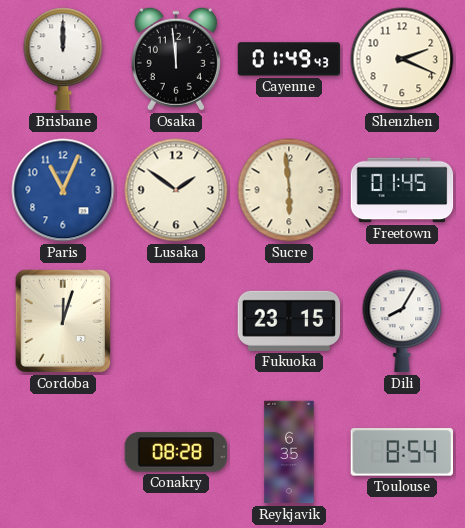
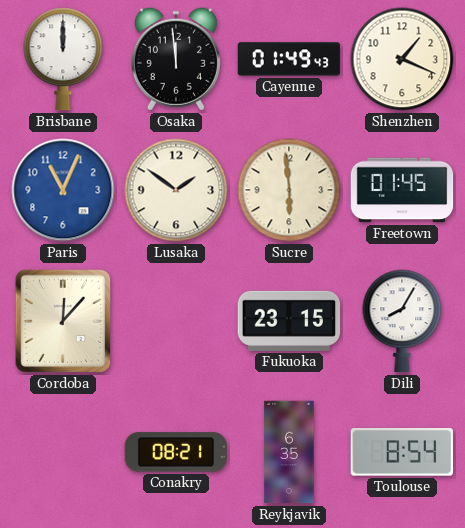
Shenzhen: 2:19 -> 1:19 (402, 59)
Cordoba: 12:03 -> 12:07 (63, 321)
Conakry: 08:28 -> 08:21 (176, 452)
